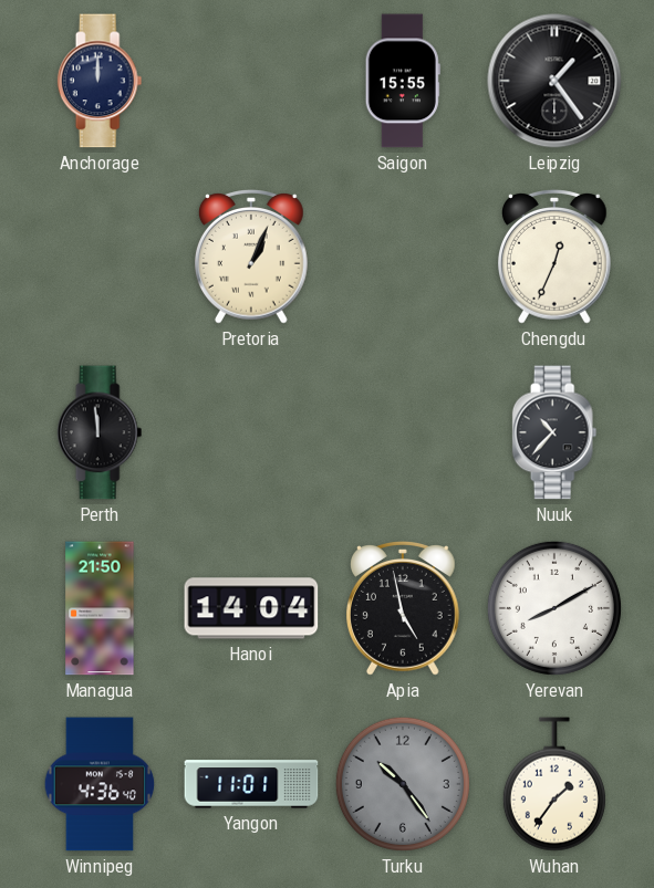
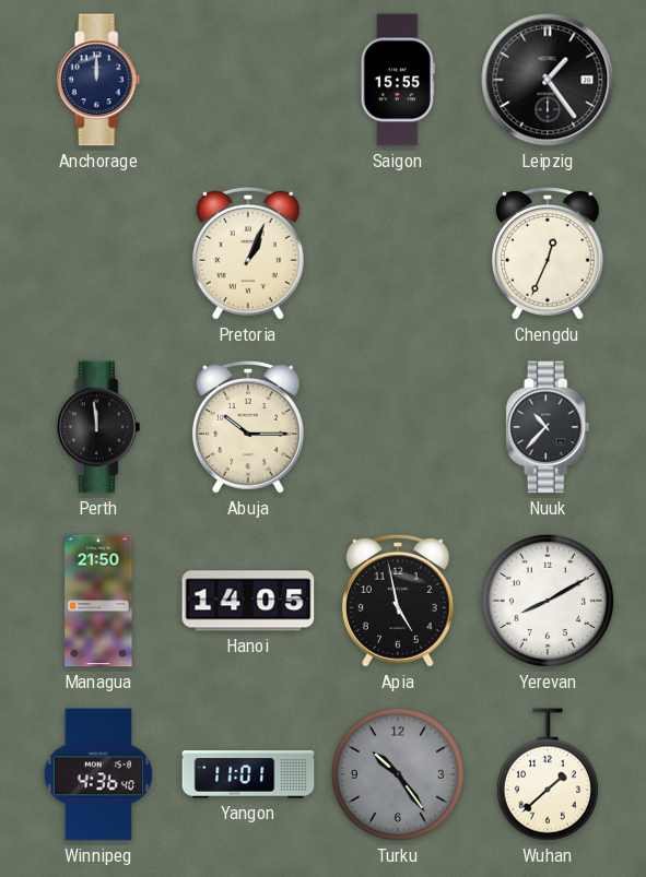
Abuja: none -> 10:15 (249, 428)
Hanoi: 14:04 -> 14:05 (248, 601)
Wuhan: 1:36 -> 1:38 (548, 774)
